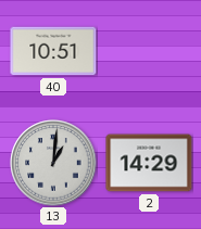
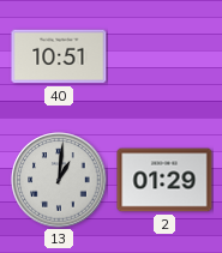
2: 14:29 -> 01:29 (164, 180)
